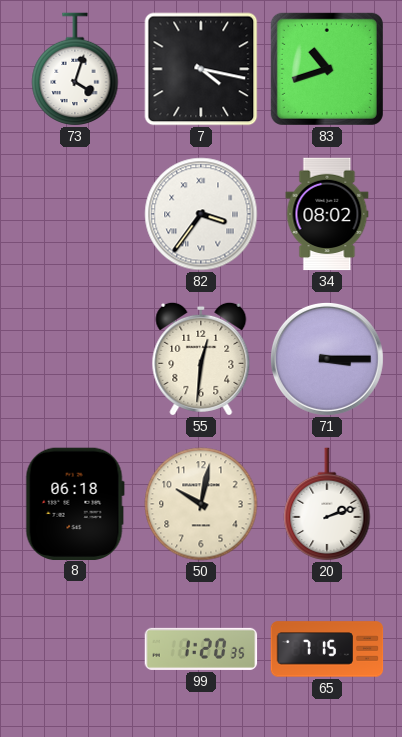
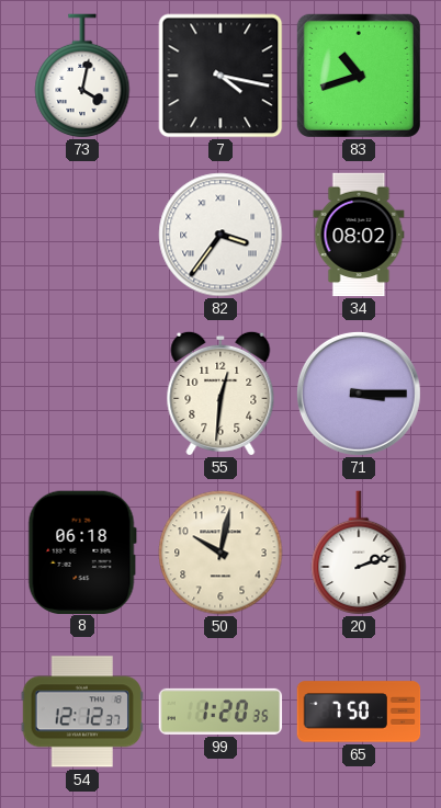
73: 4:03 -> 4:02 (82, 76)
54: none -> 12:12 (82, 712)
65: 7:15 -> 7:50 (359, 712)
